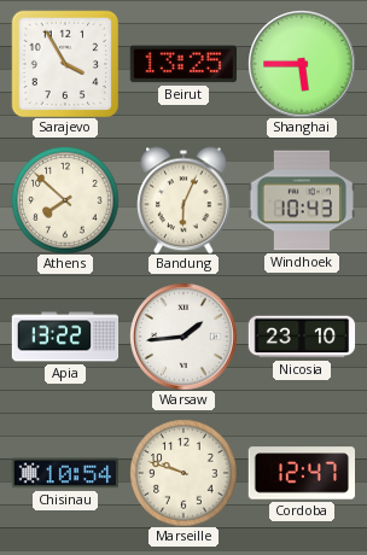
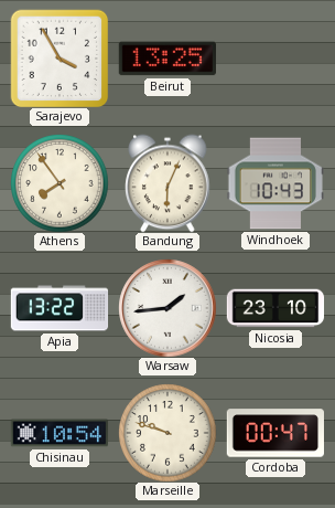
Shanghai: 5:45 -> none (302, 64)
Athens: 7:52 -> 7:54 (60, 183)
Cordoba: 12:47 -> 00:47 (274, 433)
